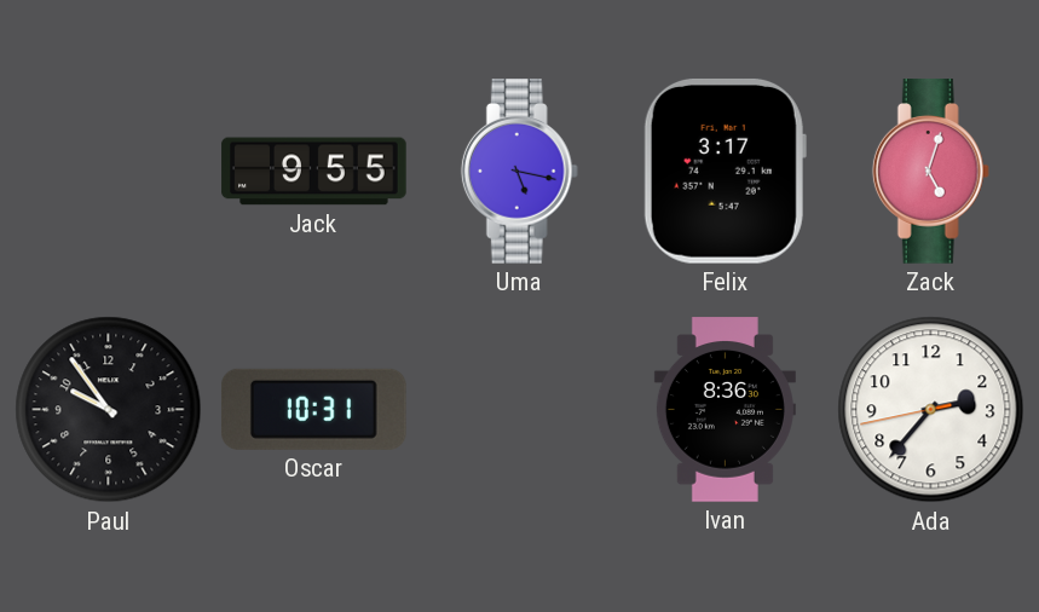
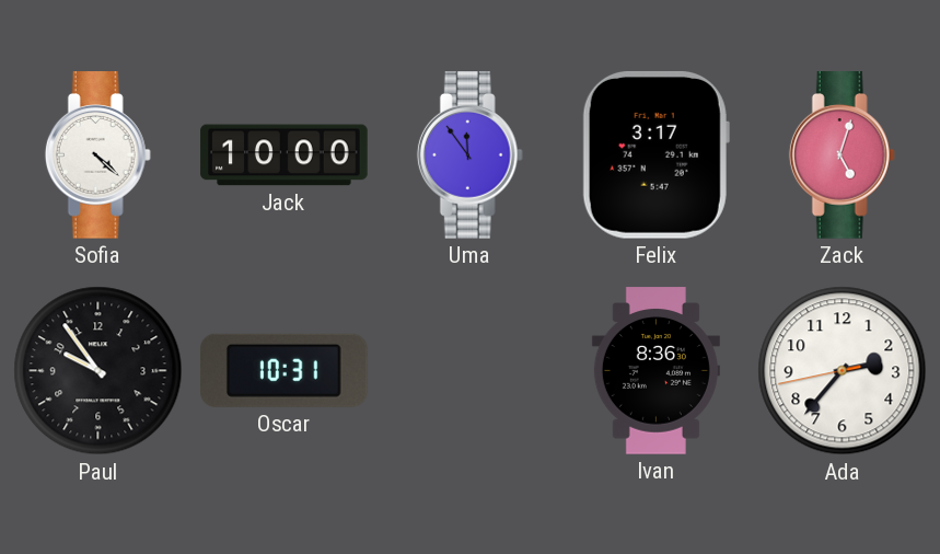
Sofia: none -> 4:22 (97, 155)
Jack: 9:55 -> 10:00 (285, 155)
Uma: 5:17 -> 11:54 (469, 155)
